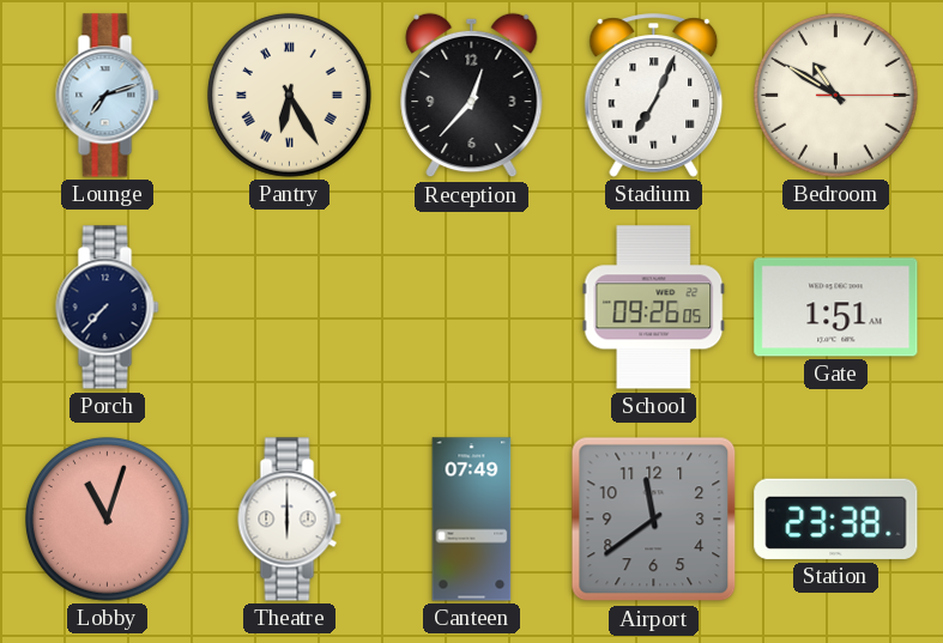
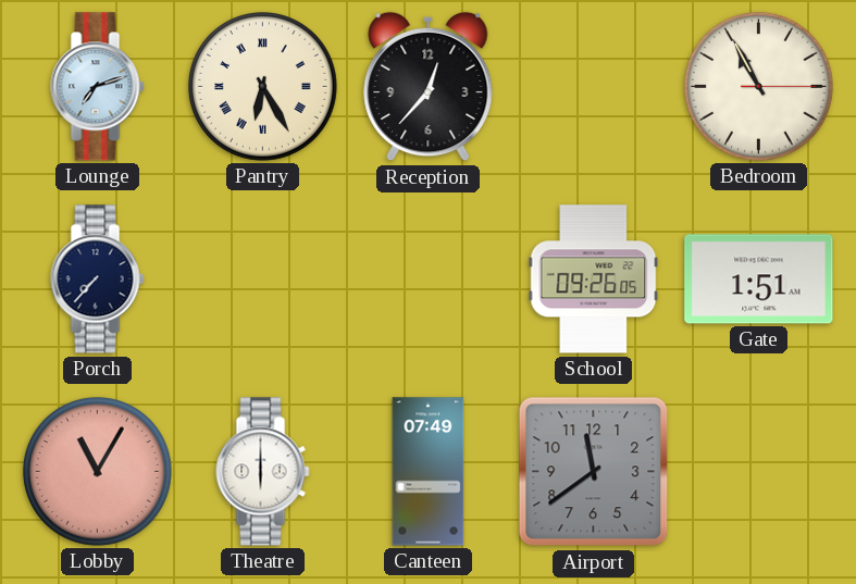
Stadium: 7:04 -> none (654, 96)
Bedroom: 10:50 -> 10:55 (759, 87)
Lobby: 11:03 -> 11:05 (98, 472)
Station: 23:38 -> none (836, 518)
